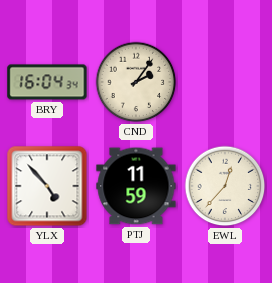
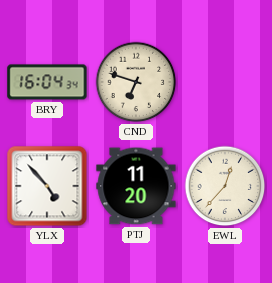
CND: 2:06 -> 6:48 (136, 82)
PTJ: 11:59 -> 11:20 (136, 186)
